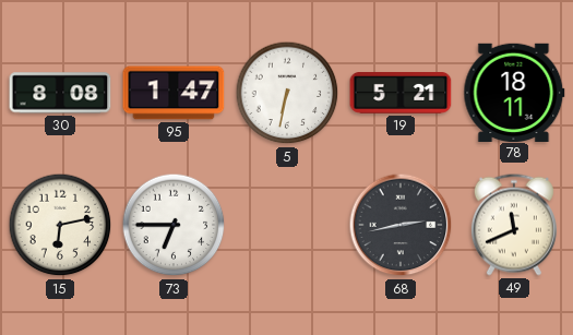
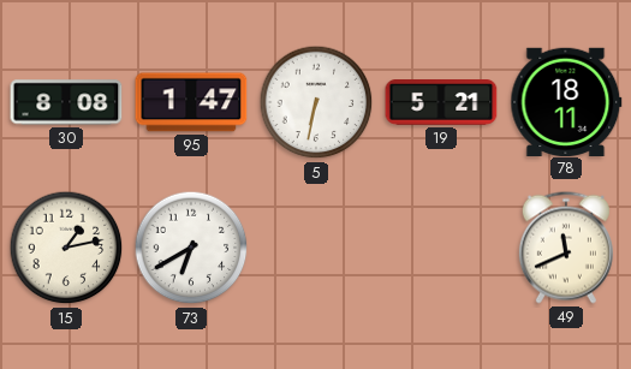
15: 6:13 -> 1:13 (66, 248)
73: 6:45 -> 6:40 (191, 248)
68: 2:43 -> none (401, 225)
